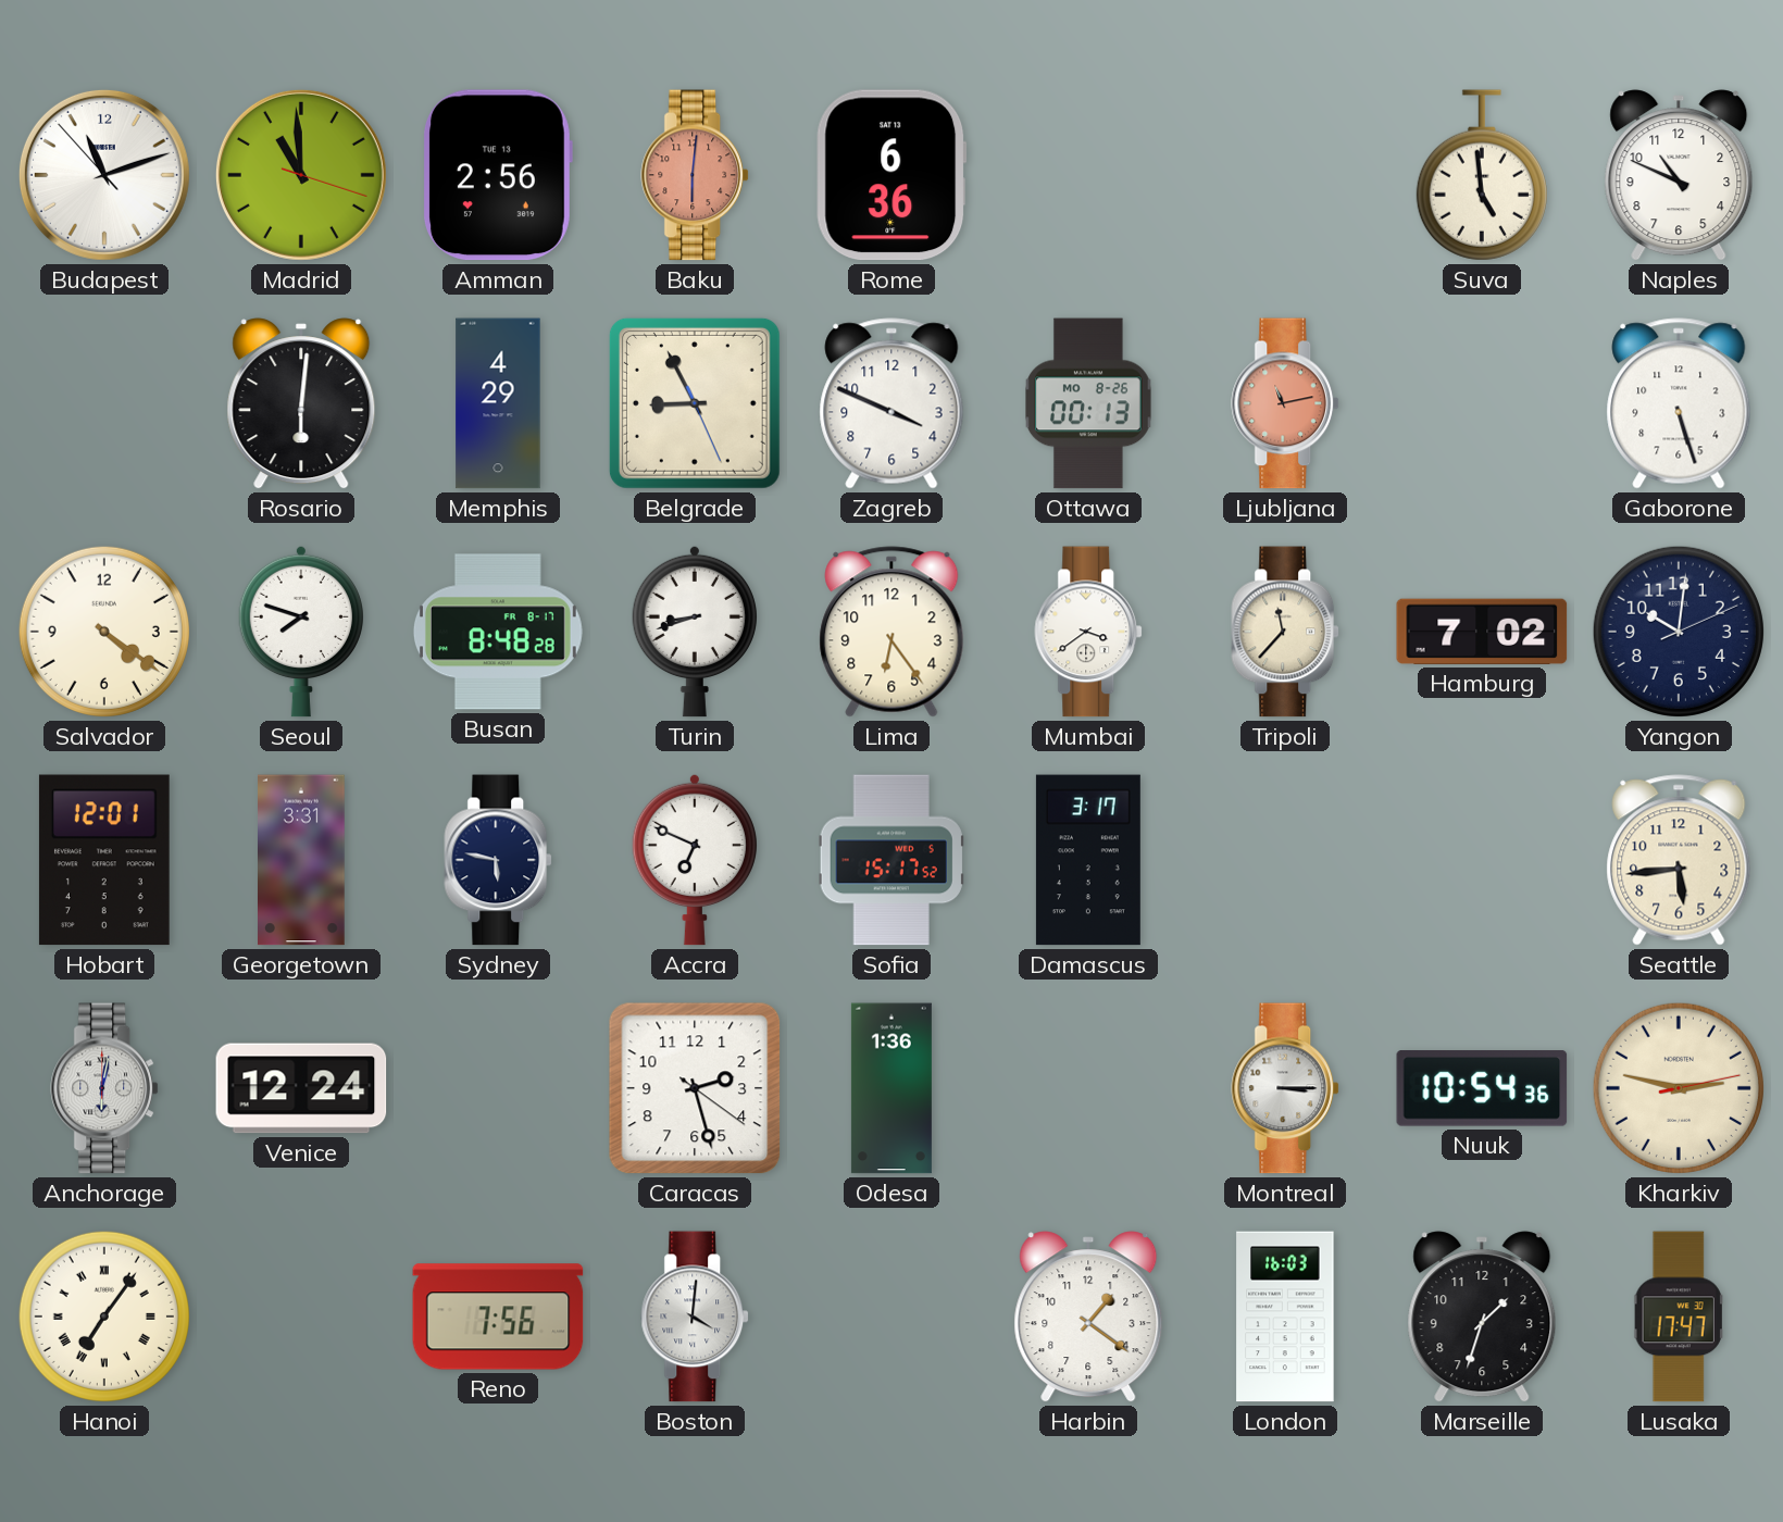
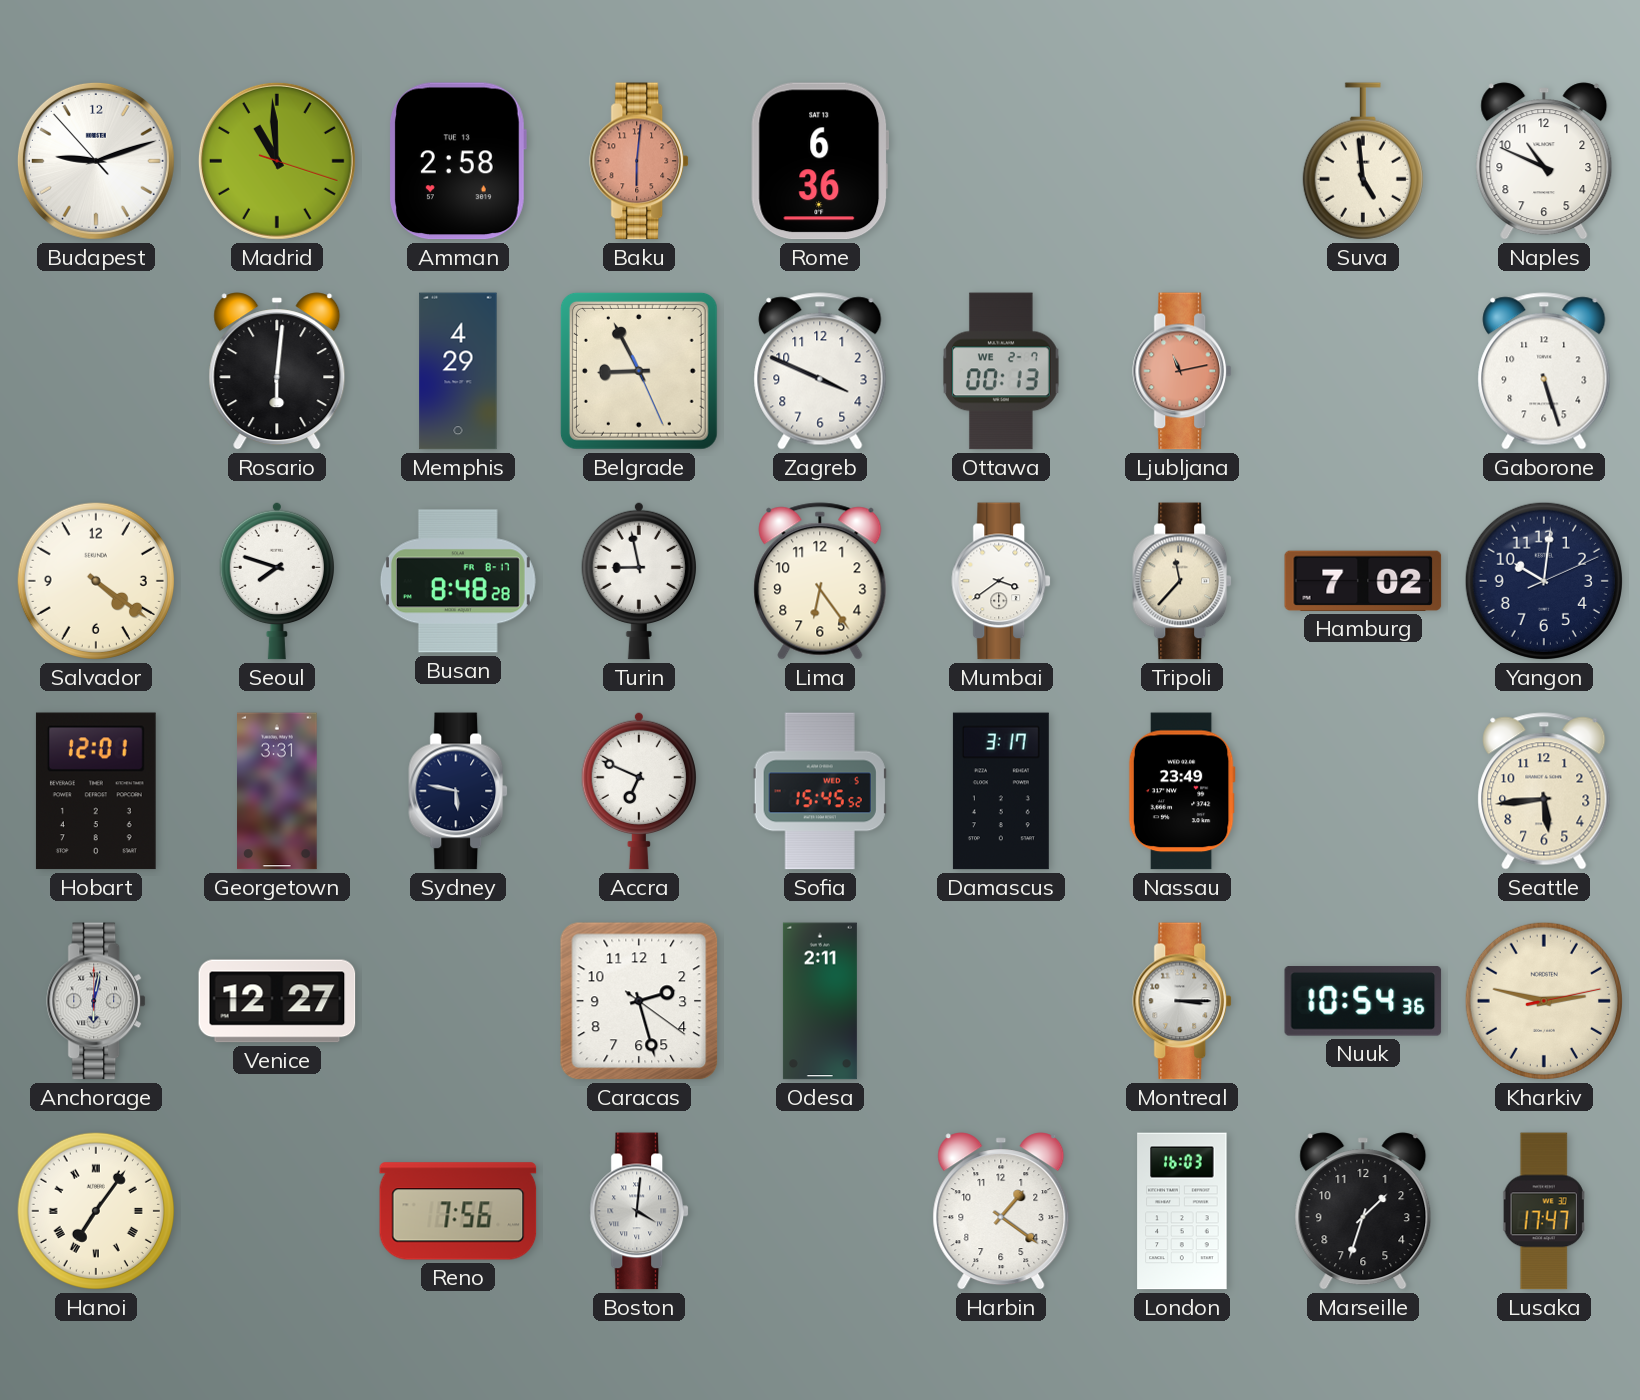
Budapest: 11:11 -> 9:11 (96, 161)
Amman: 2:56 -> 2:58 (457, 161)
Ottawa date: MO 8-26 -> WE 2-7 (1002, 371)
Turin: 8:42 -> 8:58 (638, 581)
Sofia: 15:17 -> 15:45 (820, 791)
Nassau: none -> 23:49 (1182, 791)
Venice: 12:24 -> 12:27 (277, 1001)
Odesa: 1:36 -> 2:11 (820, 1001)
